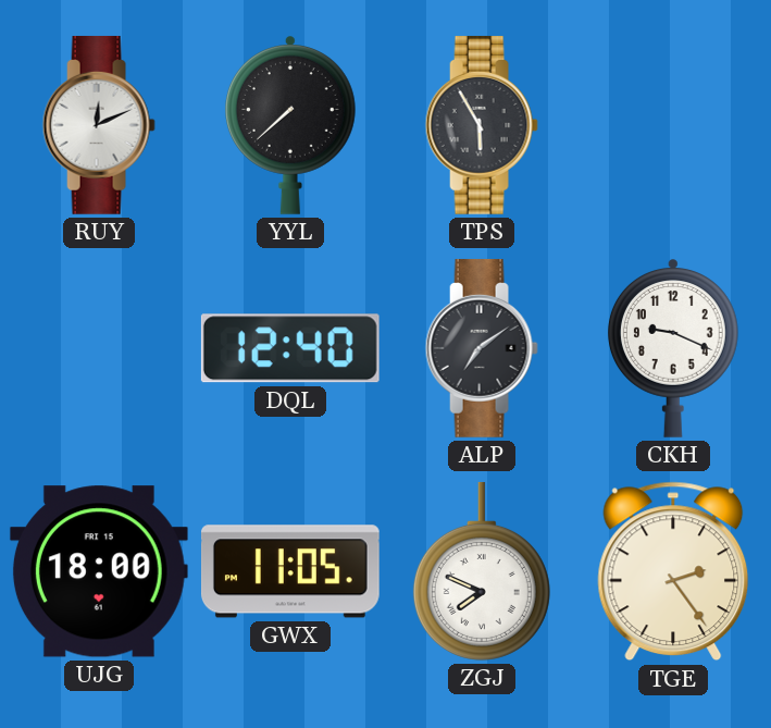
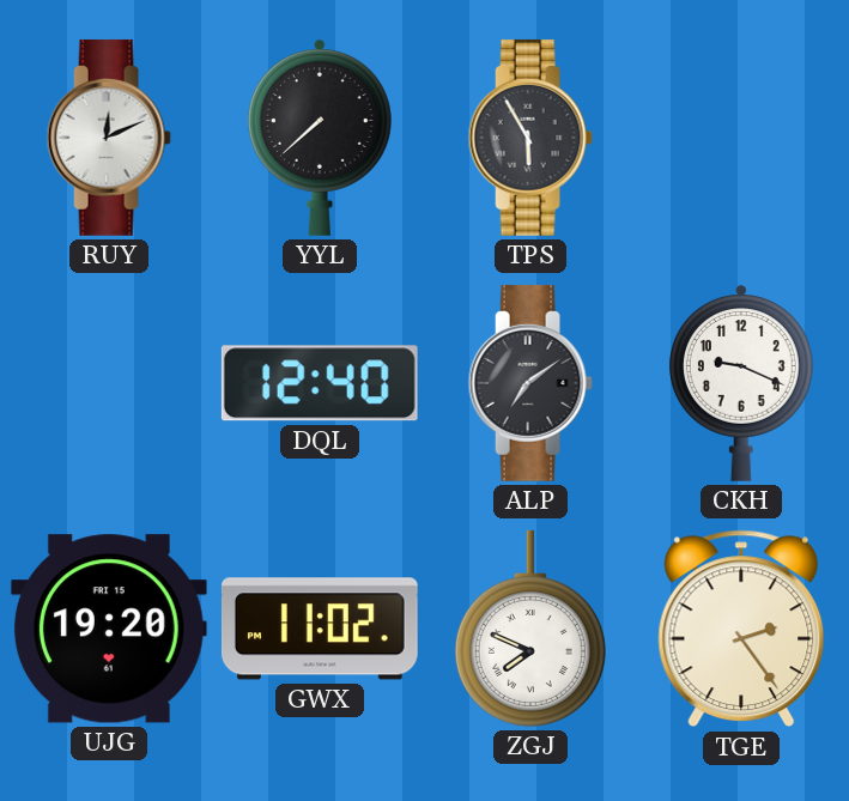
UJG: 18:00 -> 19:20 (109, 629)
GWX: 11:05 -> 11:02 (320, 629)
